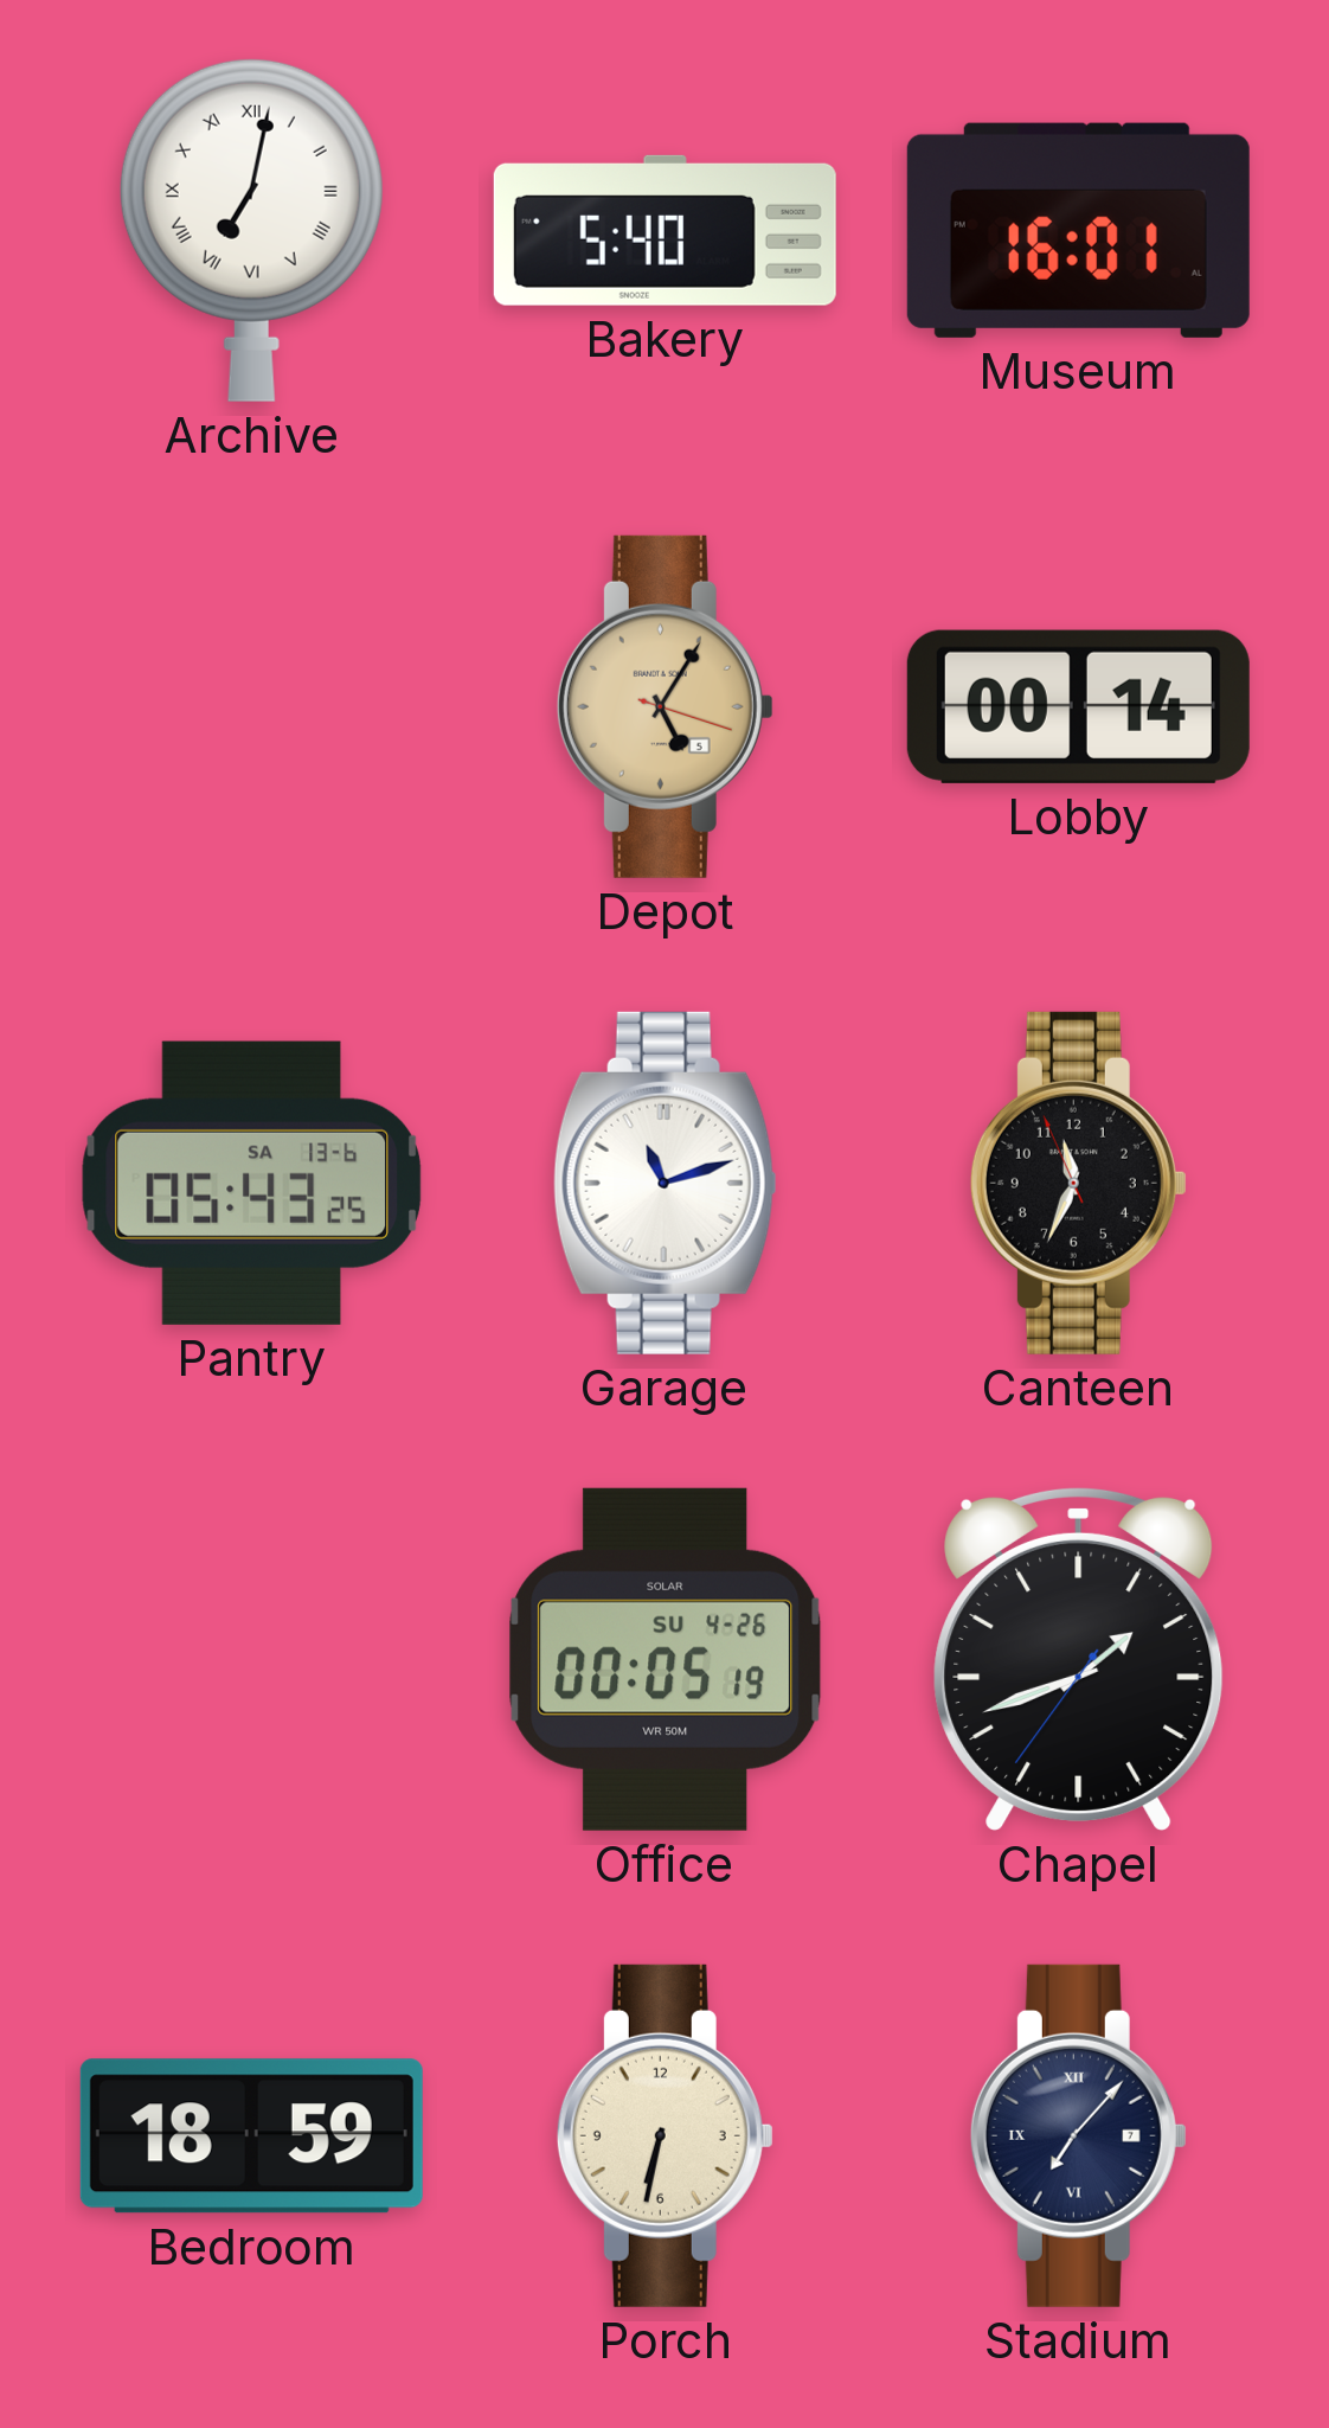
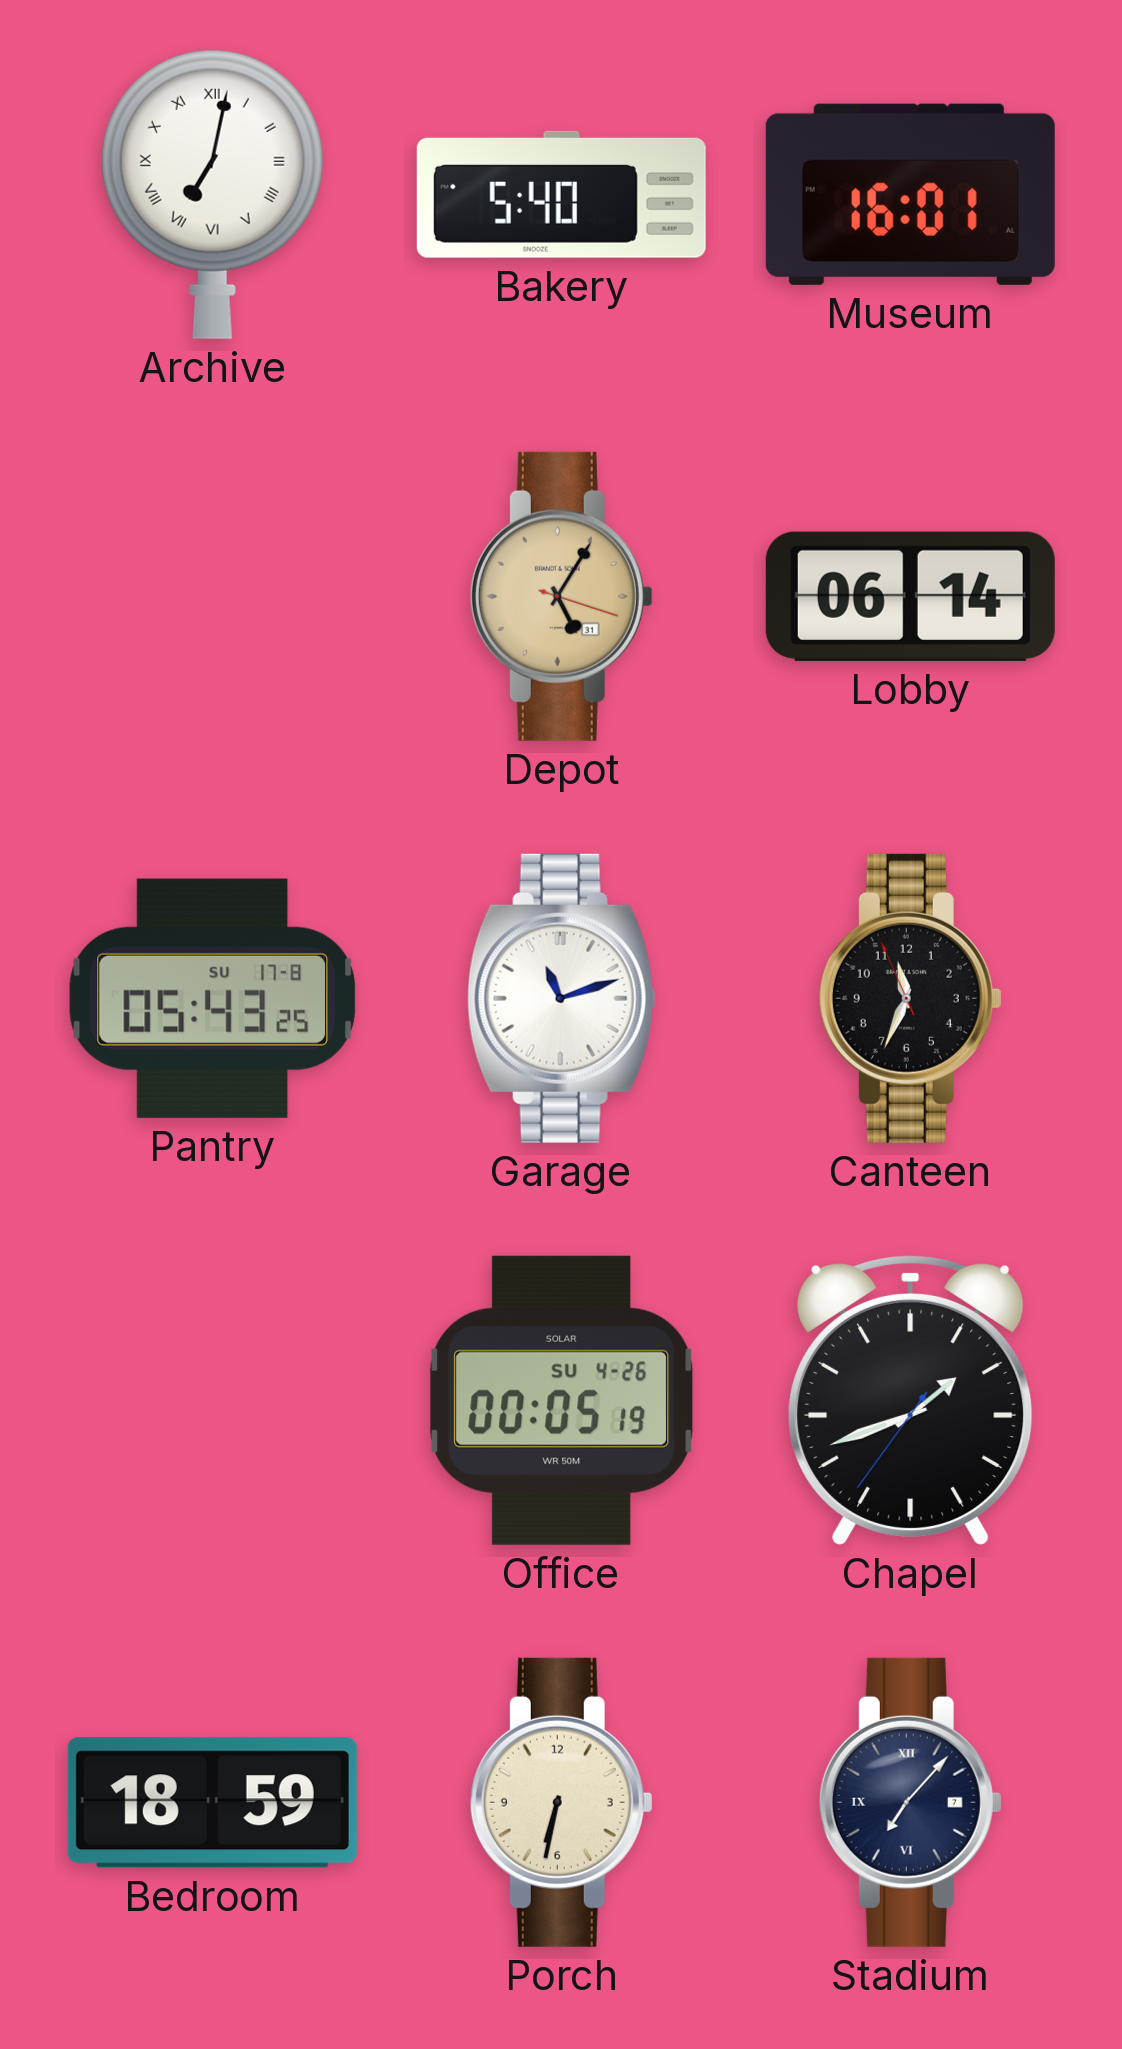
Depot date: 5 -> 31 (561, 596)
Lobby: 00:14 -> 06:14 (910, 596)
Pantry date: SA 13-6 -> SU 17-8 (212, 998)
